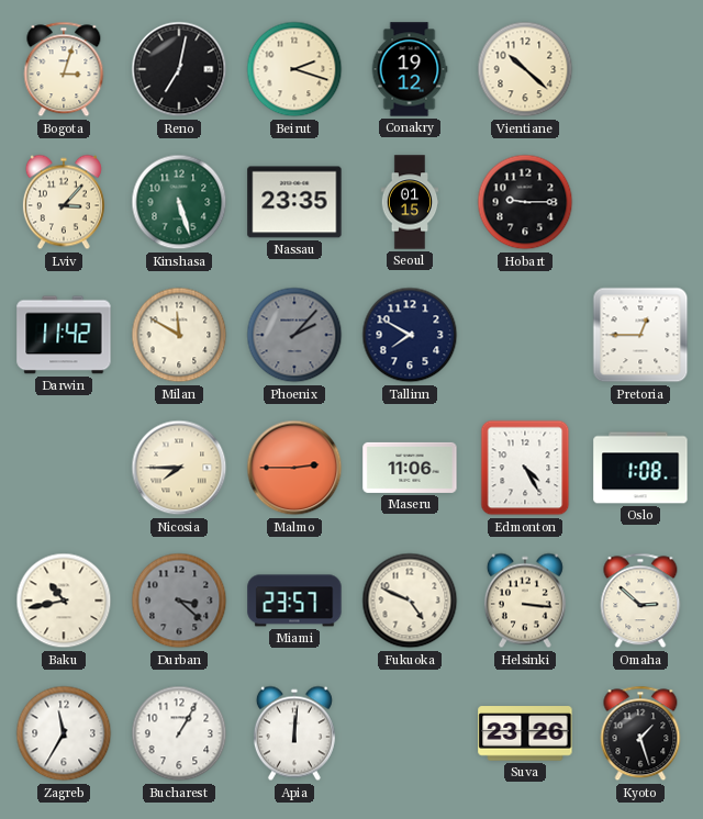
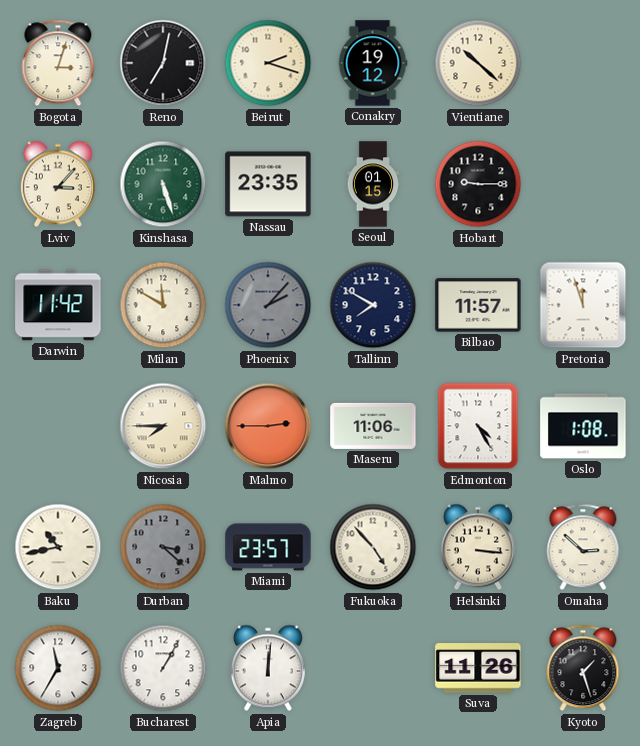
Bilbao: none -> 11:57 (478, 305)
Pretoria: 12:45 -> 11:57 (583, 305)
Fukuoka: 4:49 -> 4:53 (373, 547)
Suva: 23:26 -> 11:26 (478, 668)
